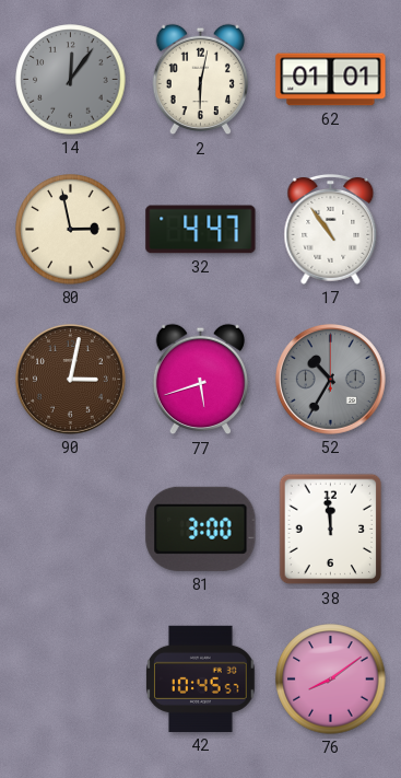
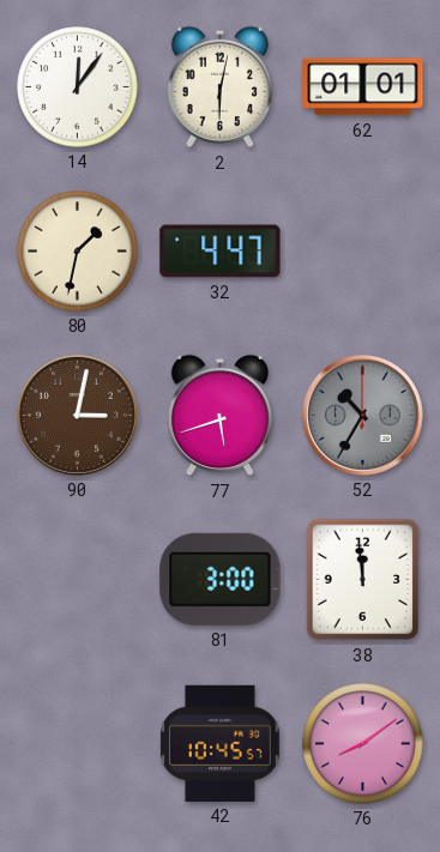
14 dial: grey -> white (78, 87)
80: 2:58 -> 1:32 (78, 252)
17: 10:54 -> none (331, 229)
